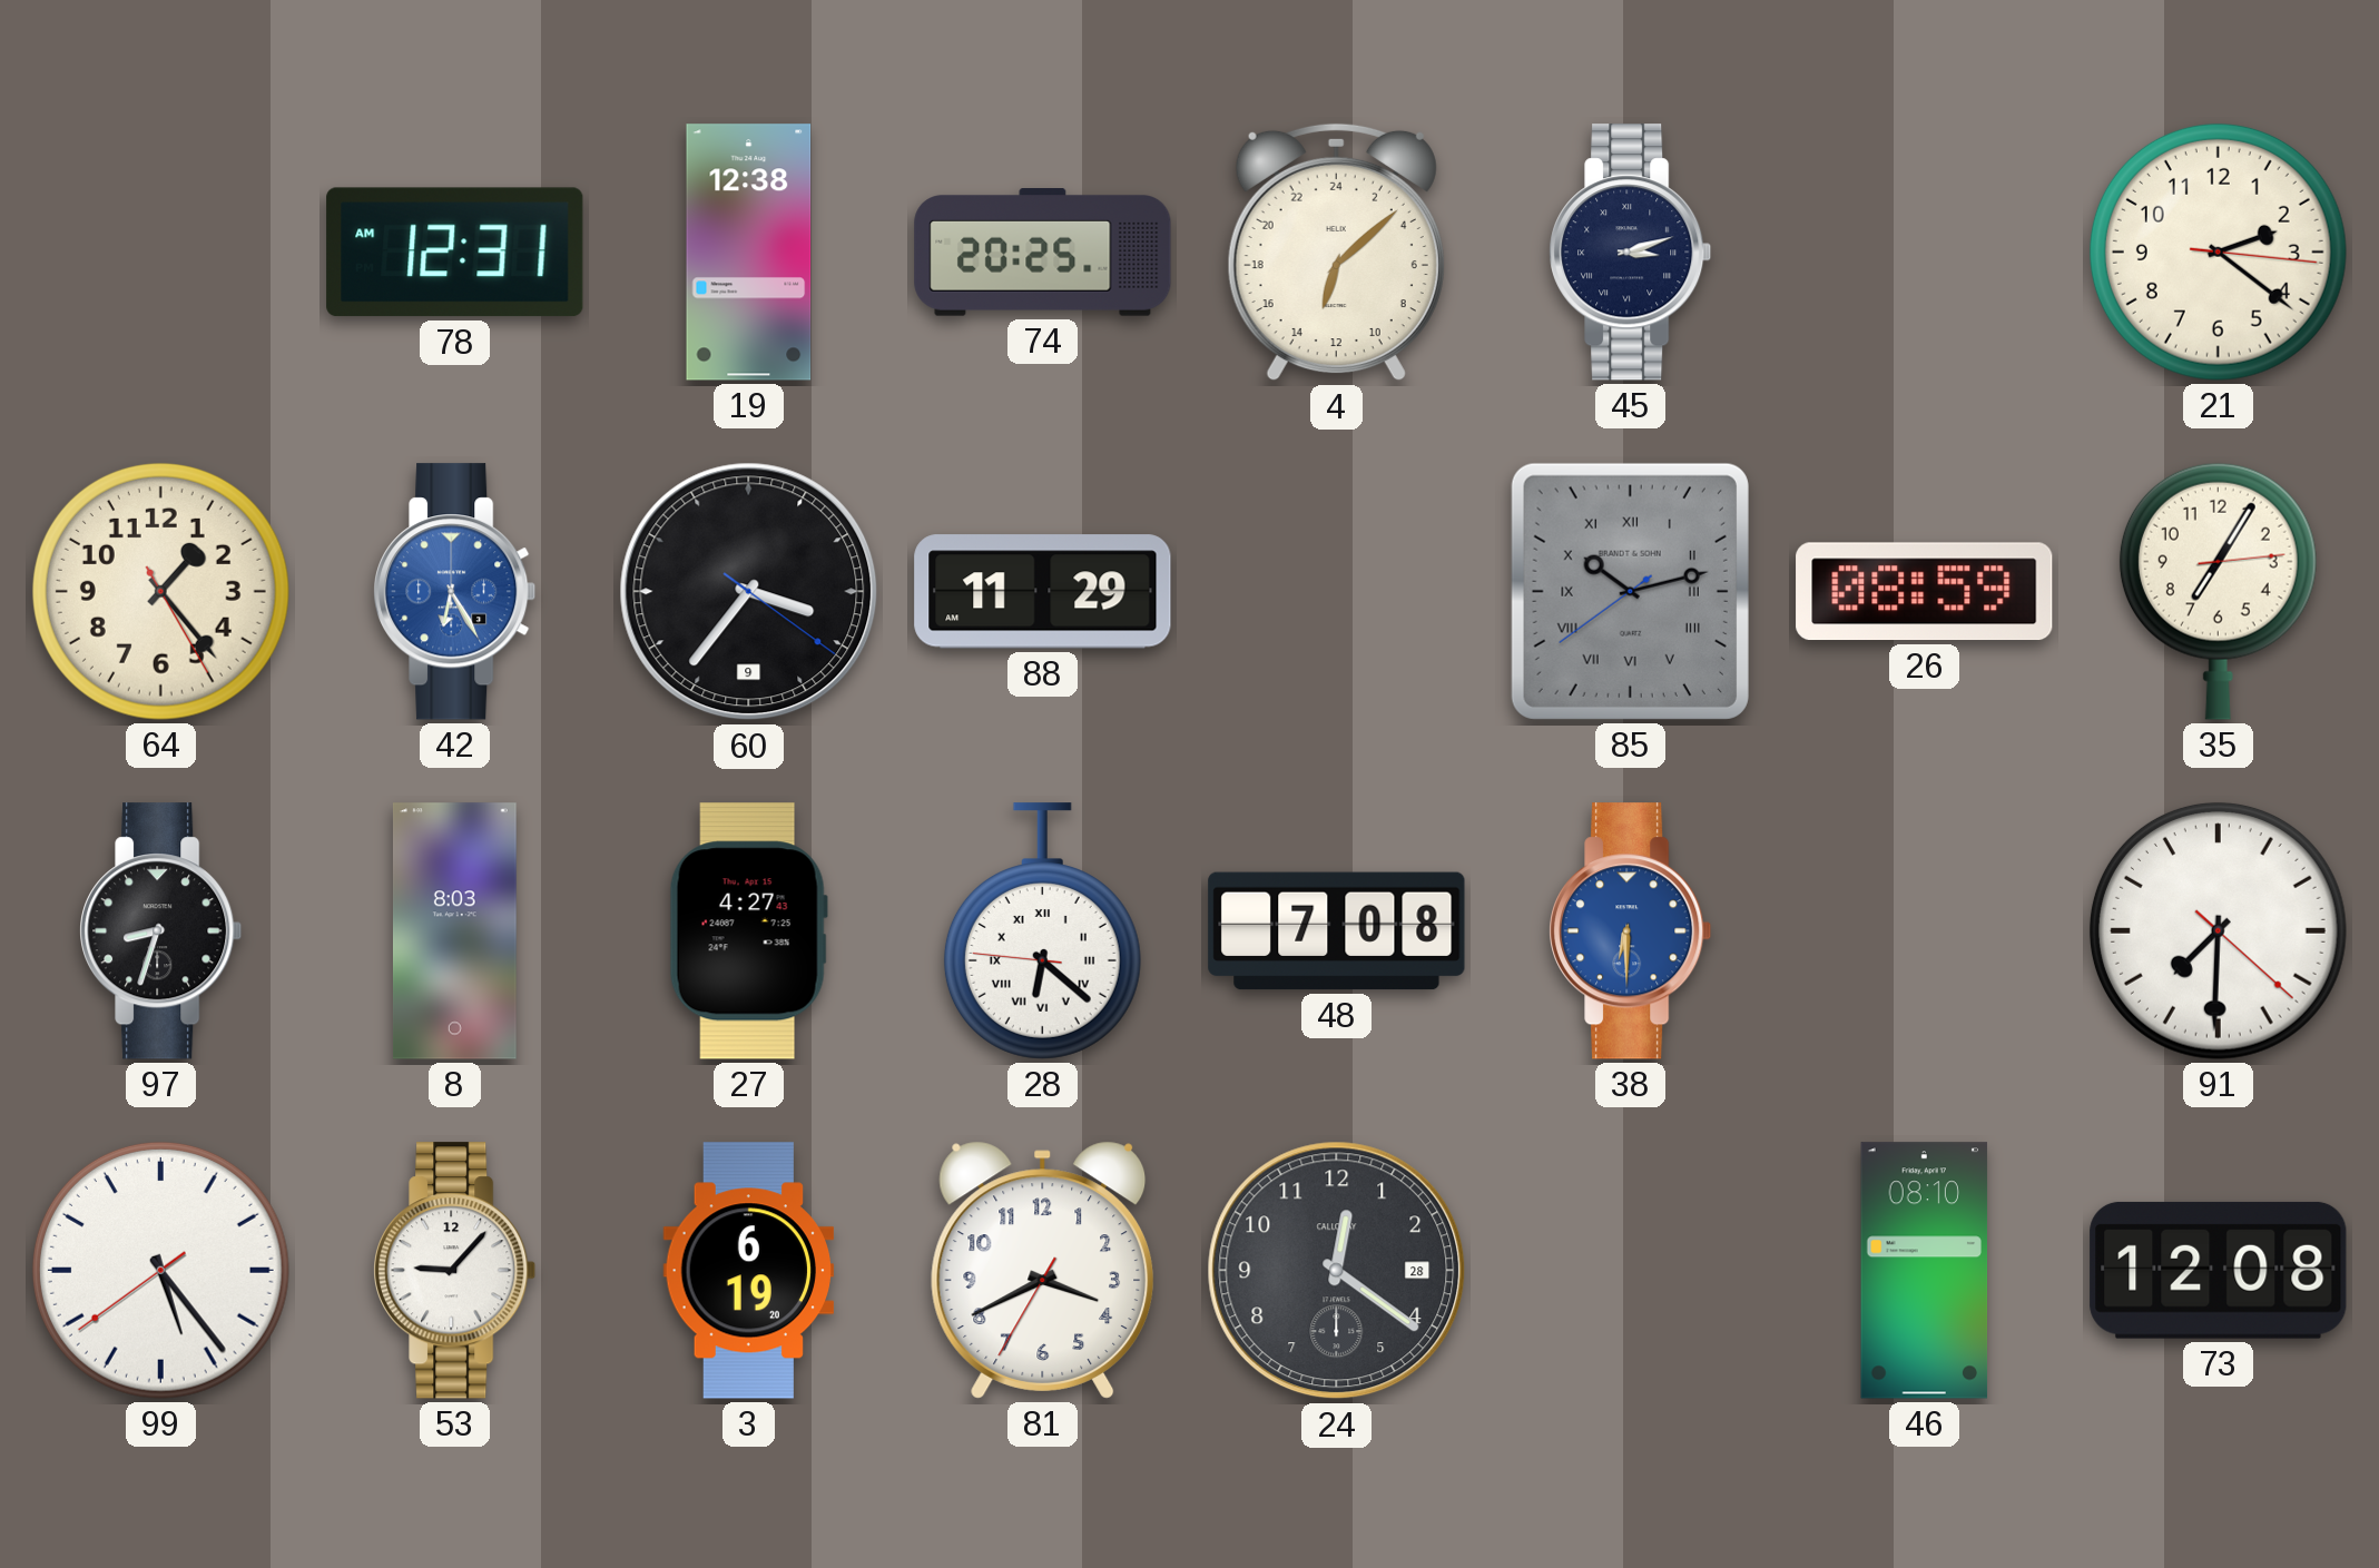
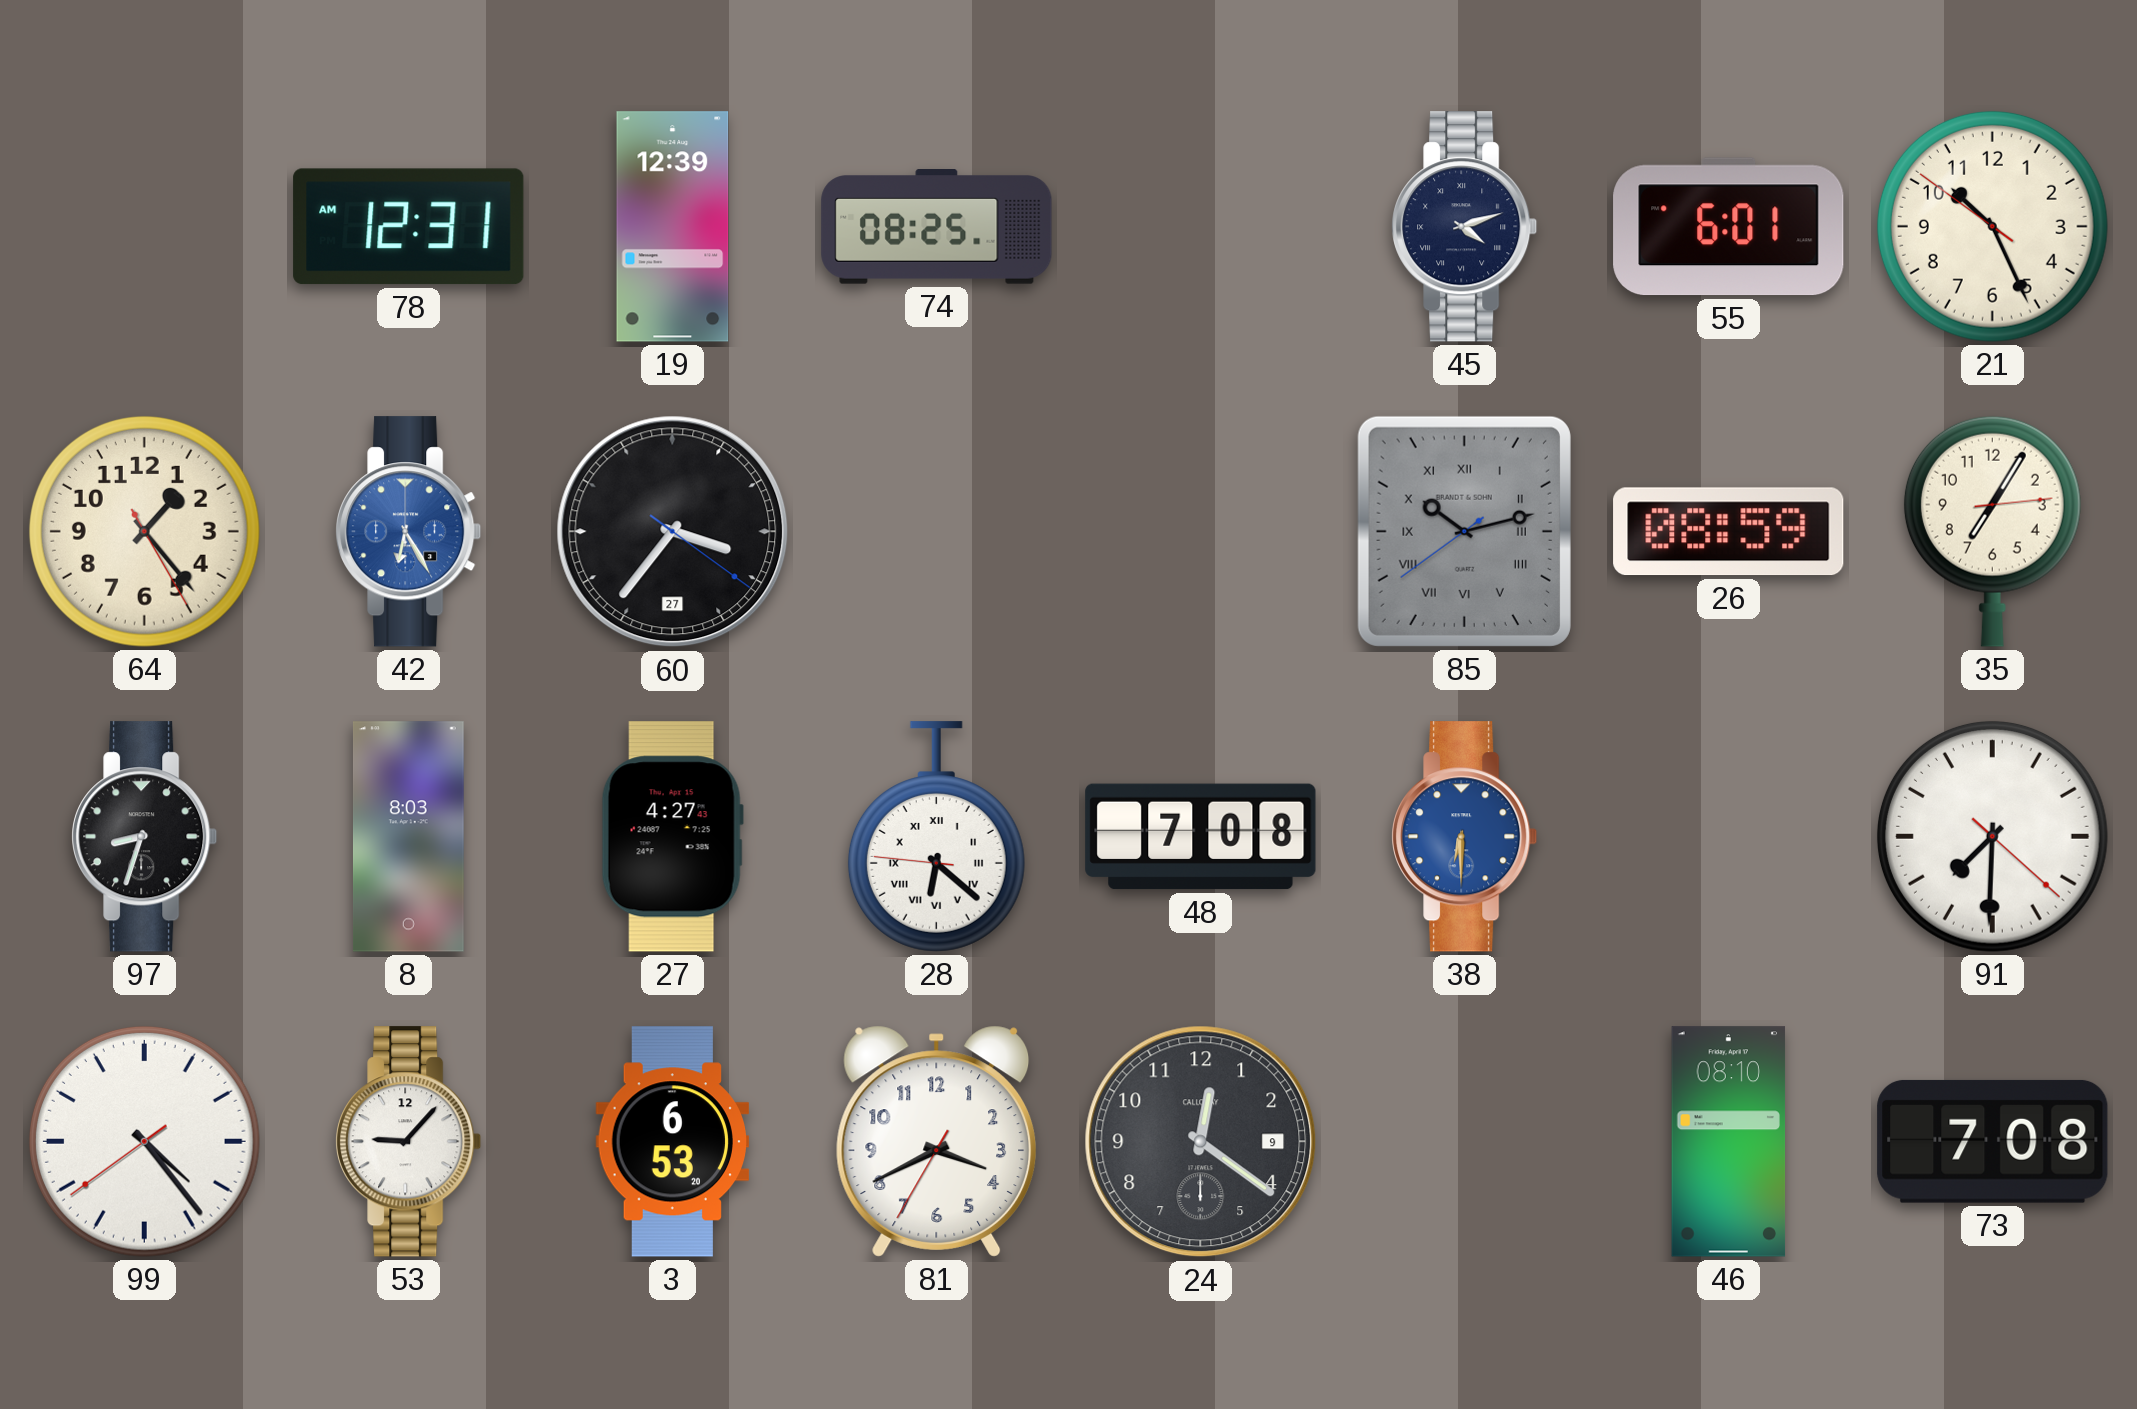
19: 12:38 -> 12:39 (673, 227)
74: 20:25 -> 08:25 (937, 227)
4: 13:08 -> none (1336, 253)
45: 3:12 -> 4:12 (1465, 227)
55: none -> 6:01 (1729, 227)
21: 2:21 -> 10:25 (1992, 226)
60 date: 9 -> 27 (673, 532)
88: 11:29 -> none (1043, 592)
99: 5:23 -> 4:23 (144, 1141)
3: 6:19 -> 6:53 (673, 1142)
24 date: 28 -> 9 (1201, 1142)
73: 12:08 -> 7:08 (1993, 1141)
